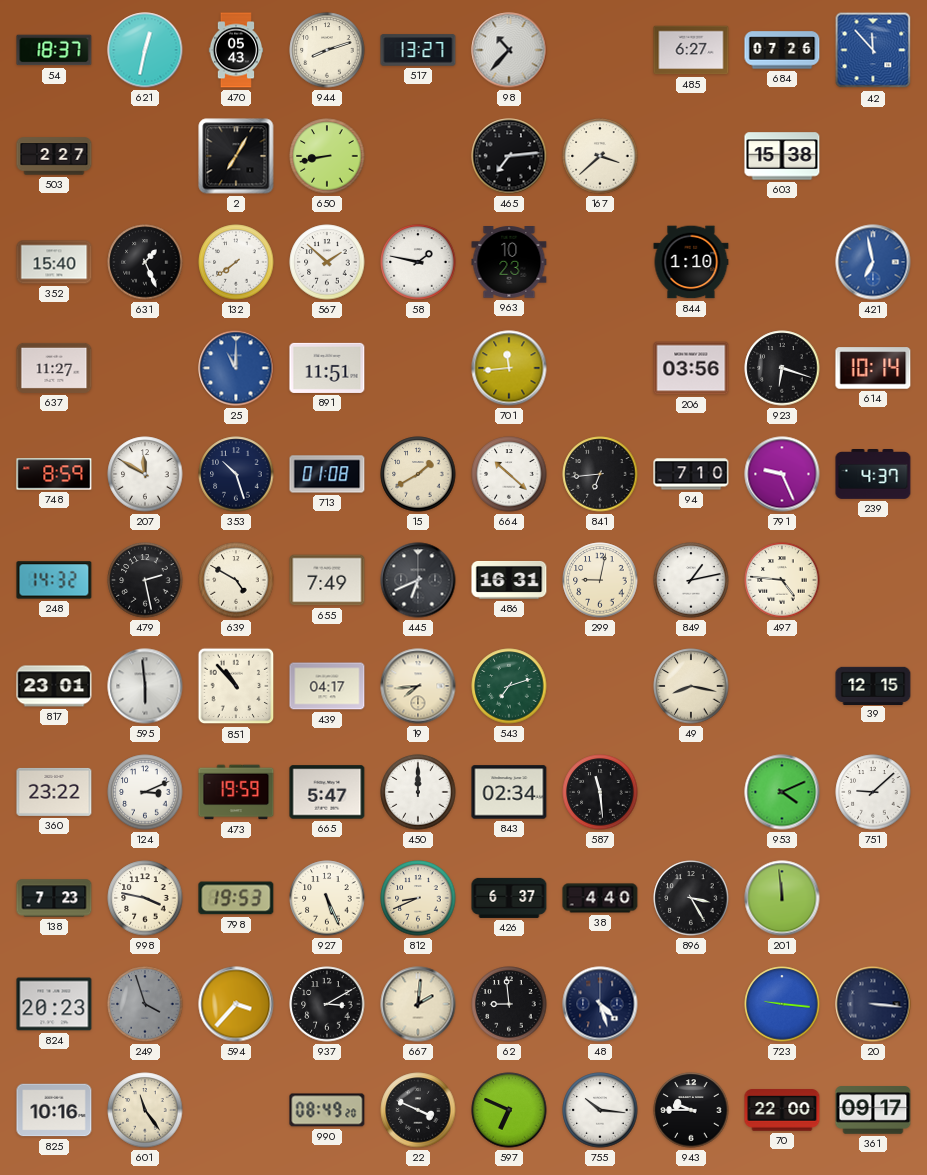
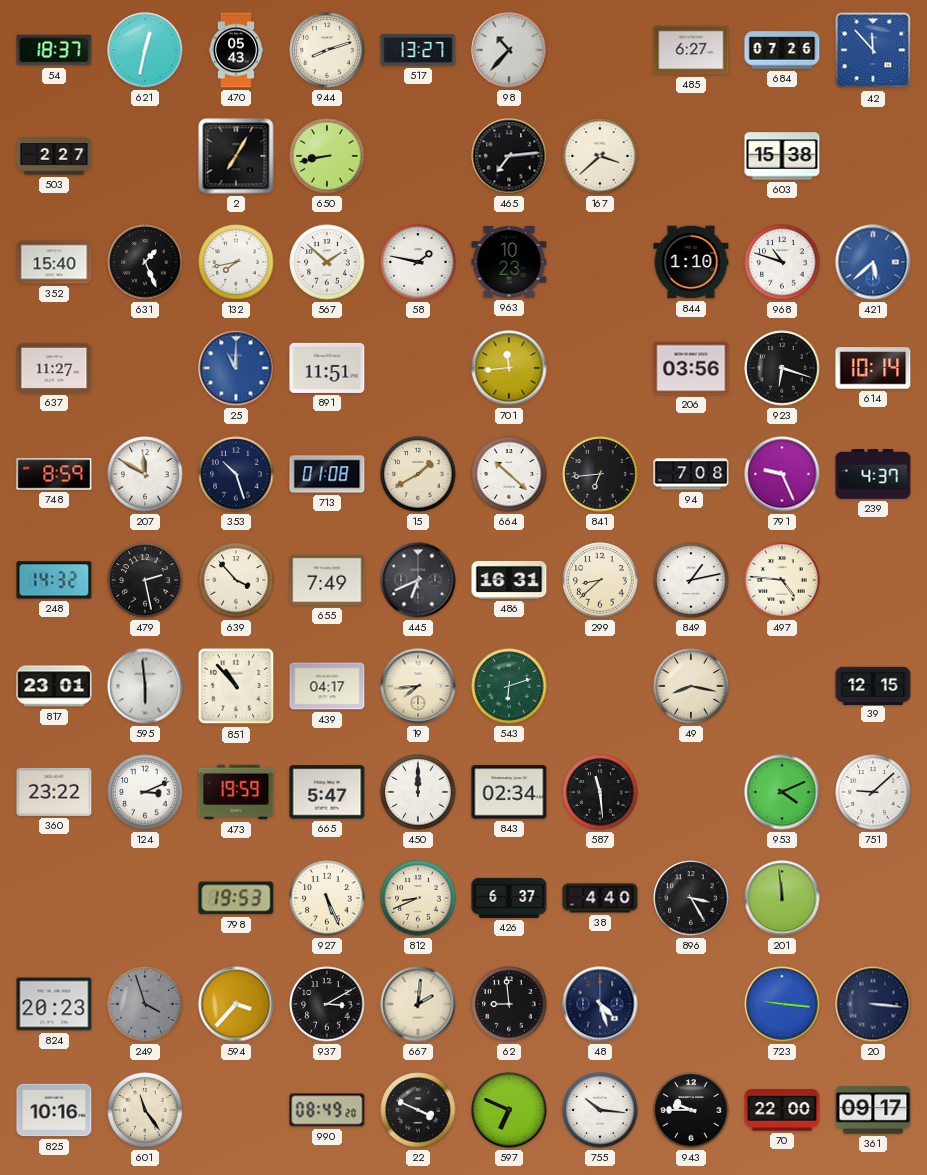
132: 7:39 -> 7:43 (236, 262)
968: none -> 10:48 (782, 262)
421: 6:58 -> 5:38 (873, 262)
94: 7:10 -> 7:08 (691, 474)
639: 4:50 -> 3:53 (236, 580)
299: 9:02 -> 8:38 (600, 580)
543: 7:12 -> 6:12 (509, 686)
138: 7:23 -> none (54, 898)
998: 3:47 -> none (145, 898)
